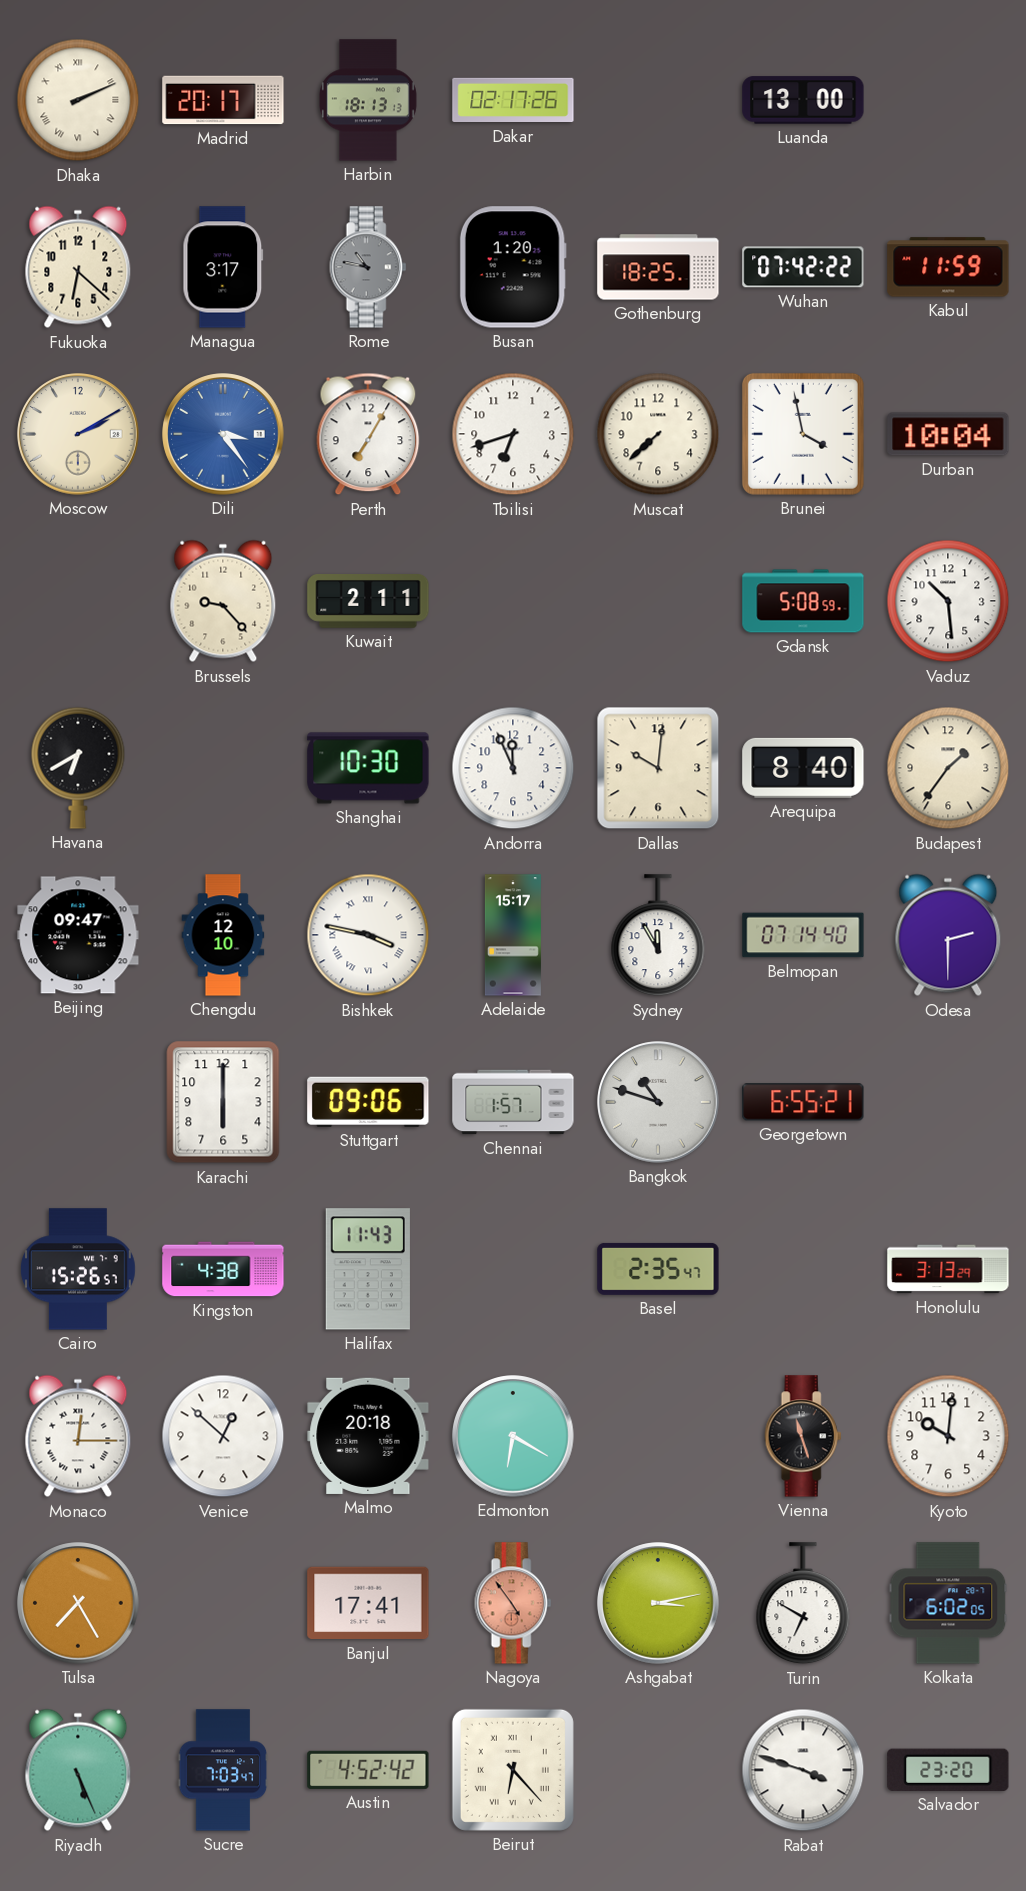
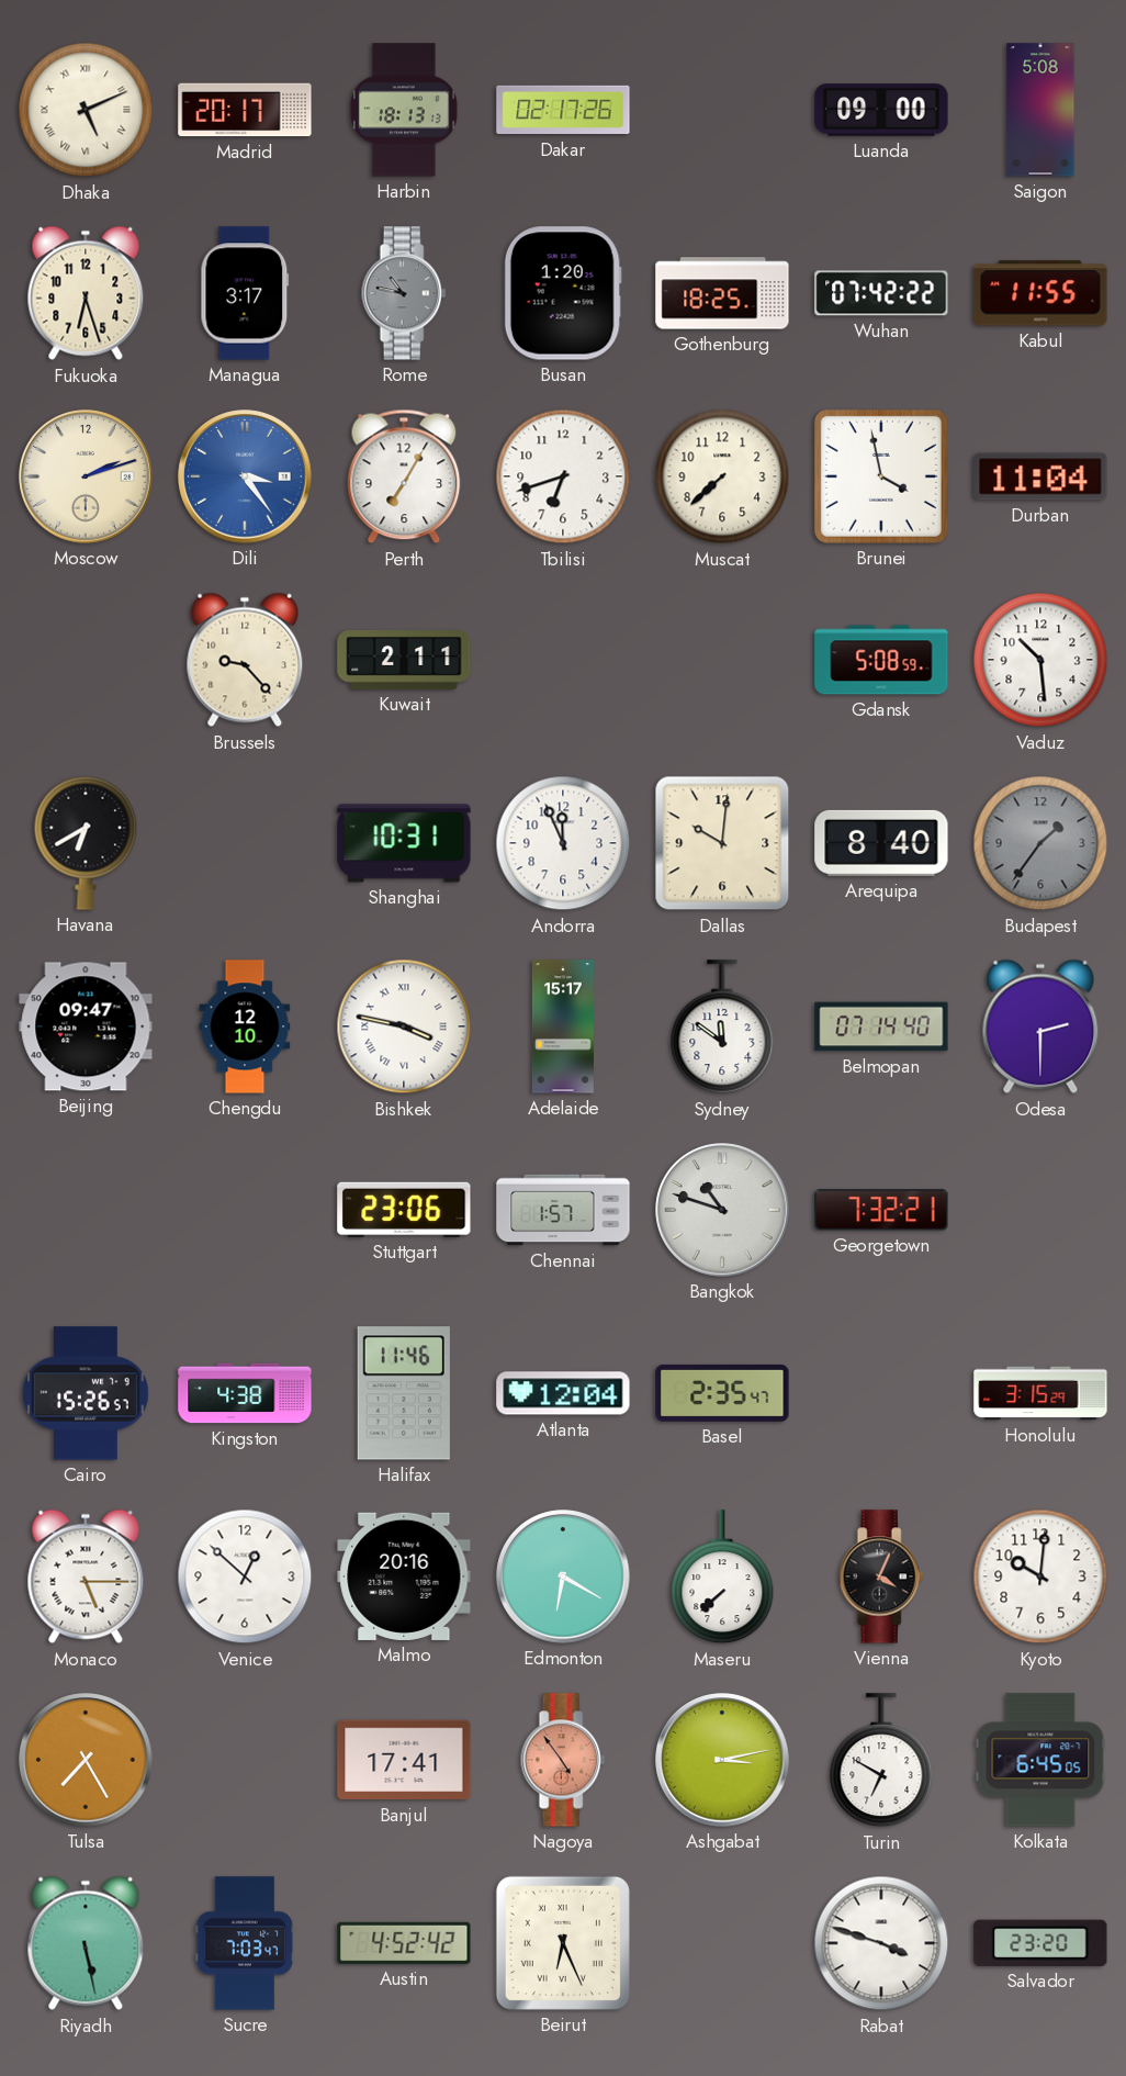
Dhaka: 2:11 -> 5:11 (86, 110)
Luanda: 13:00 -> 09:00 (881, 110)
Saigon: none -> 5:08 (1040, 110)
Fukuoka: 6:22 -> 6:27 (86, 293)
Kabul: 11:59 -> 11:55 (1040, 293)
Moscow: 2:10 -> 2:12 (86, 476)
Durban: 10:04 -> 11:04 (1040, 476)
Shanghai: 10:30 -> 10:31 (404, 843)
Budapest dial: cream -> grey (1040, 843)
Sydney: 11:55 -> 11:51 (722, 1028)
Karachi: 6:00 -> none (223, 1102)
Stuttgart: 09:06 -> 23:06 (404, 1210)
Georgetown: 6:55 -> 7:32 (881, 1210)
Halifax: 11:43 -> 11:46 (404, 1393)
Atlanta: none -> 12:04 (563, 1393)
Honolulu: 3:13 -> 3:15 (1040, 1393)
Monaco: 12:15 -> 5:15 (86, 1576)
Malmo: 20:18 -> 20:16 (404, 1576)
Maseru: none -> 7:38 (722, 1578)
Vienna: 11:27 -> 4:04 (881, 1576)
Kolkata: 6:02 -> 6:45 (1040, 1760)
Riyadh: 5:26 -> 5:28 (86, 1943)
Beirut: 6:23 -> 6:26 (563, 1943)
